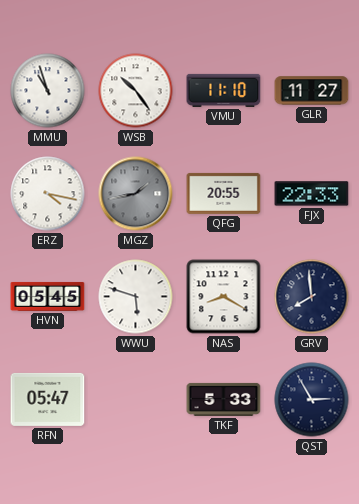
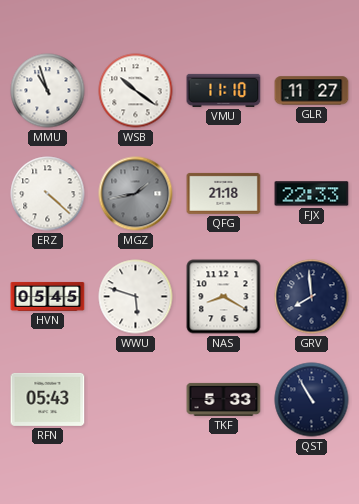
WSB: 10:24 -> 10:21 (136, 91)
ERZ: 4:17 -> 4:22 (48, 194)
QFG: 20:55 -> 21:18 (224, 193)
RFN: 05:47 -> 05:43 (48, 399)
QST: 2:55 -> 10:55 (312, 400)
